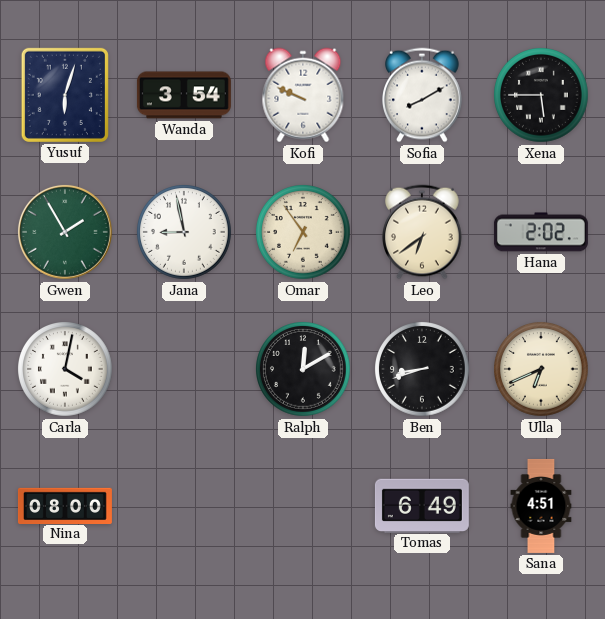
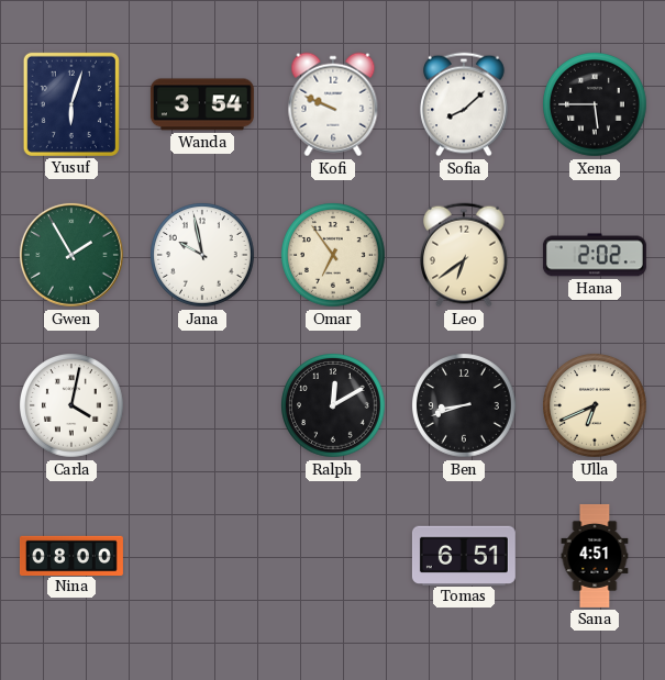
Sofia: 8:10 -> 8:08 (465, 104)
Jana: 8:58 -> 9:58 (203, 256)
Tomas: 6:49 -> 6:51 (464, 555)
